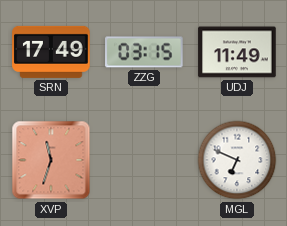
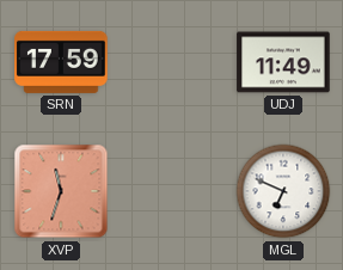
SRN: 17:49 -> 17:59 (61, 62)
ZZG: 03:15 -> none (144, 52)
